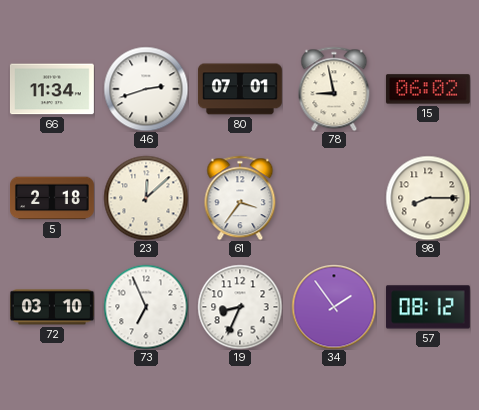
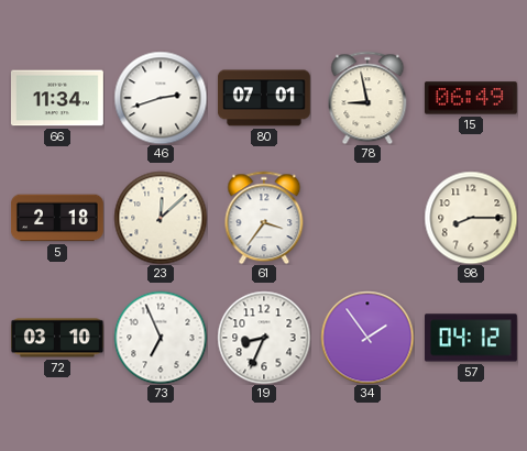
15: 06:02 -> 06:49 (471, 98)
57: 08:12 -> 04:12 (471, 338)
